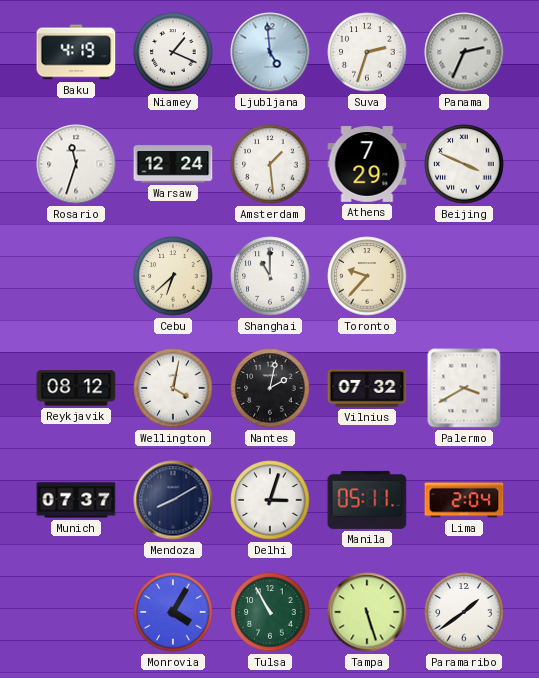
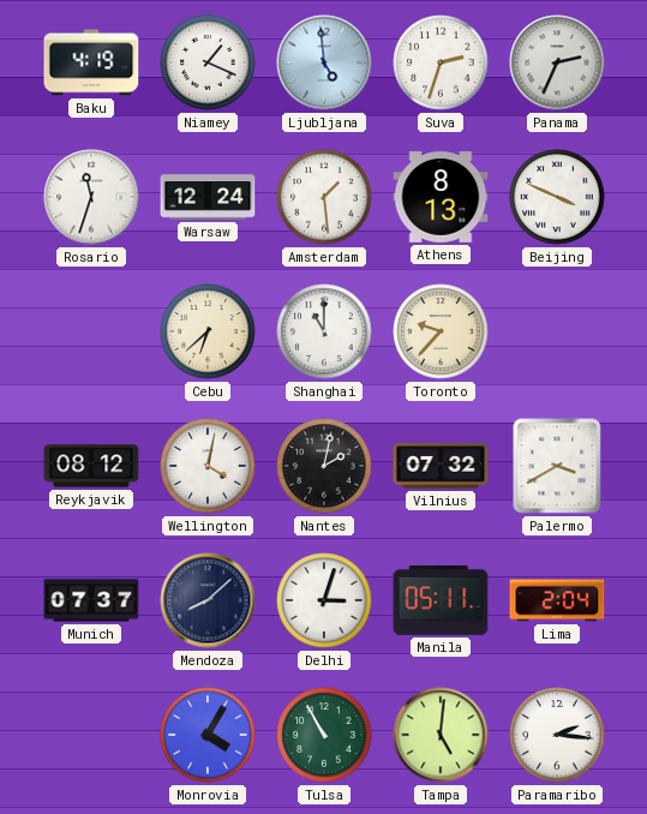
Athens: 7:29 -> 8:13 (441, 197)
Mendoza: 8:10 -> 8:08 (208, 600)
Tampa: 5:27 -> 5:01 (441, 735)
Paramaribo: 1:39 -> 2:16 (557, 735)
